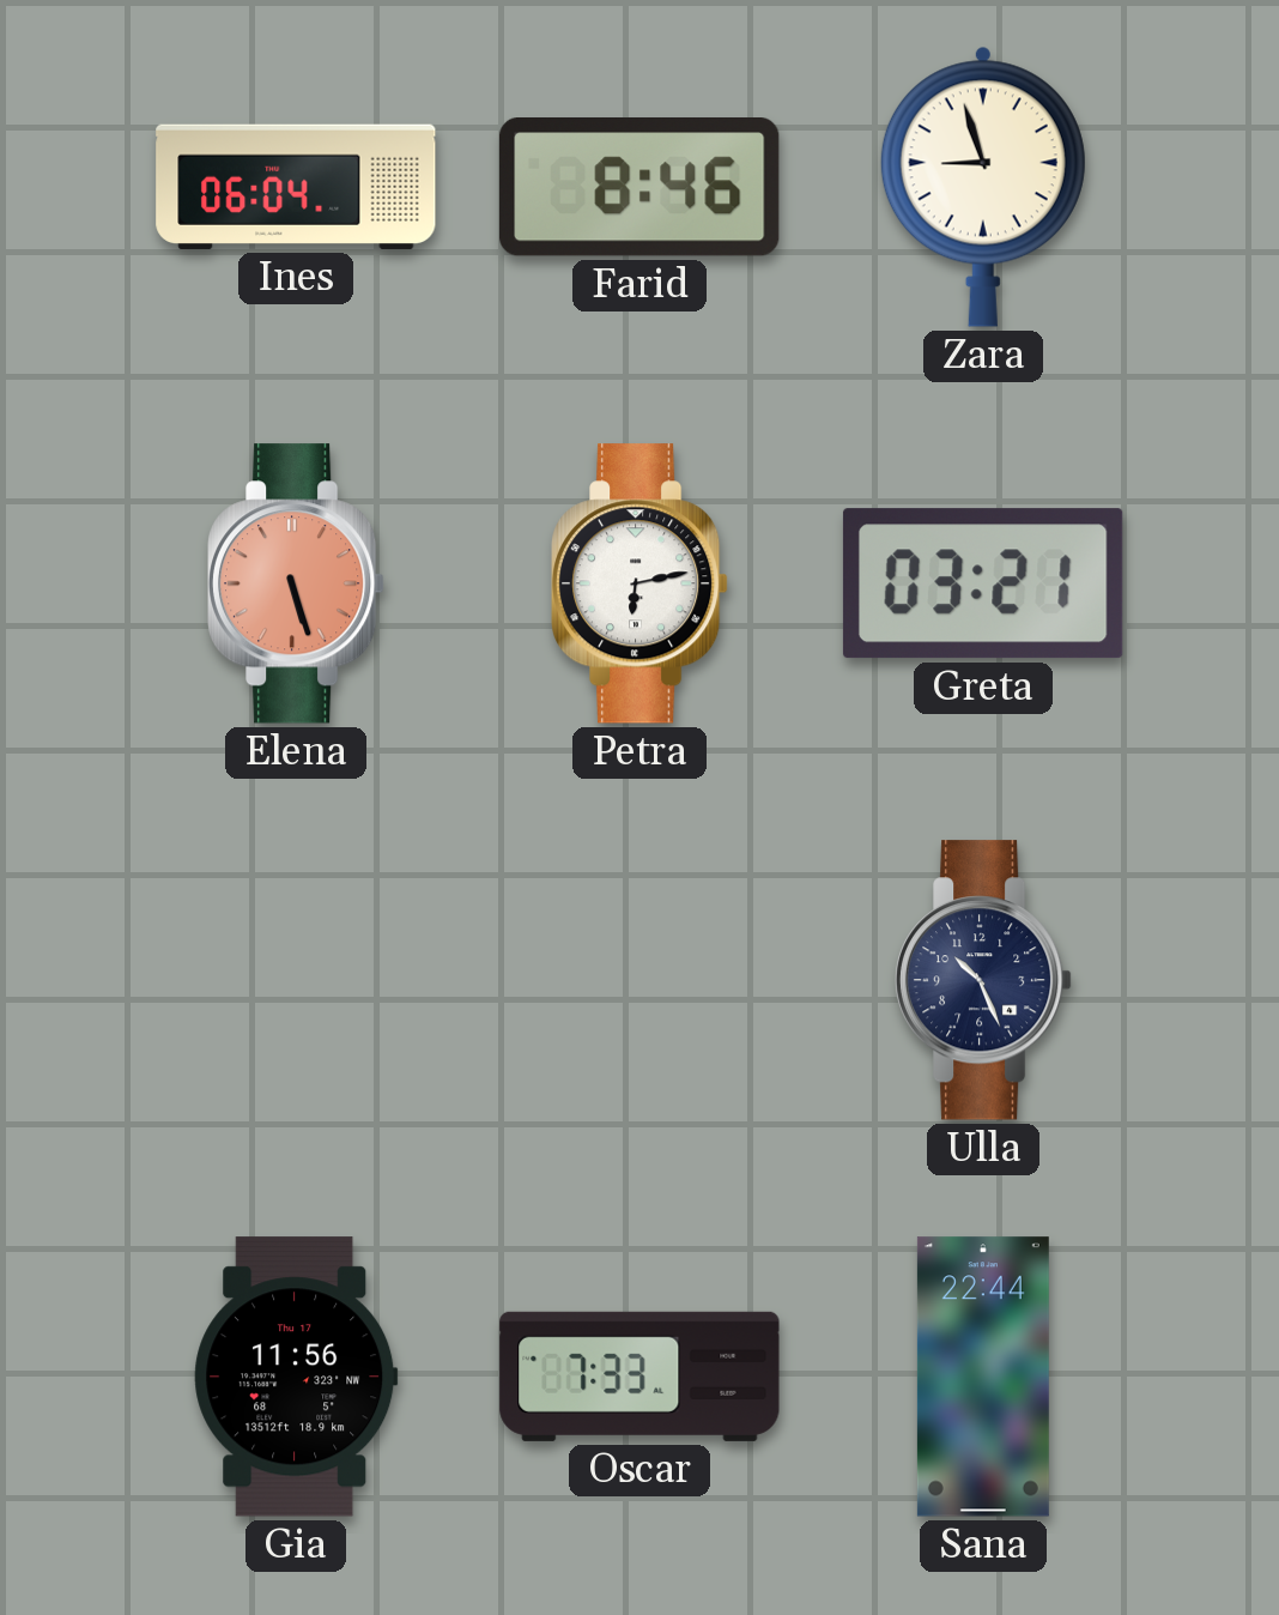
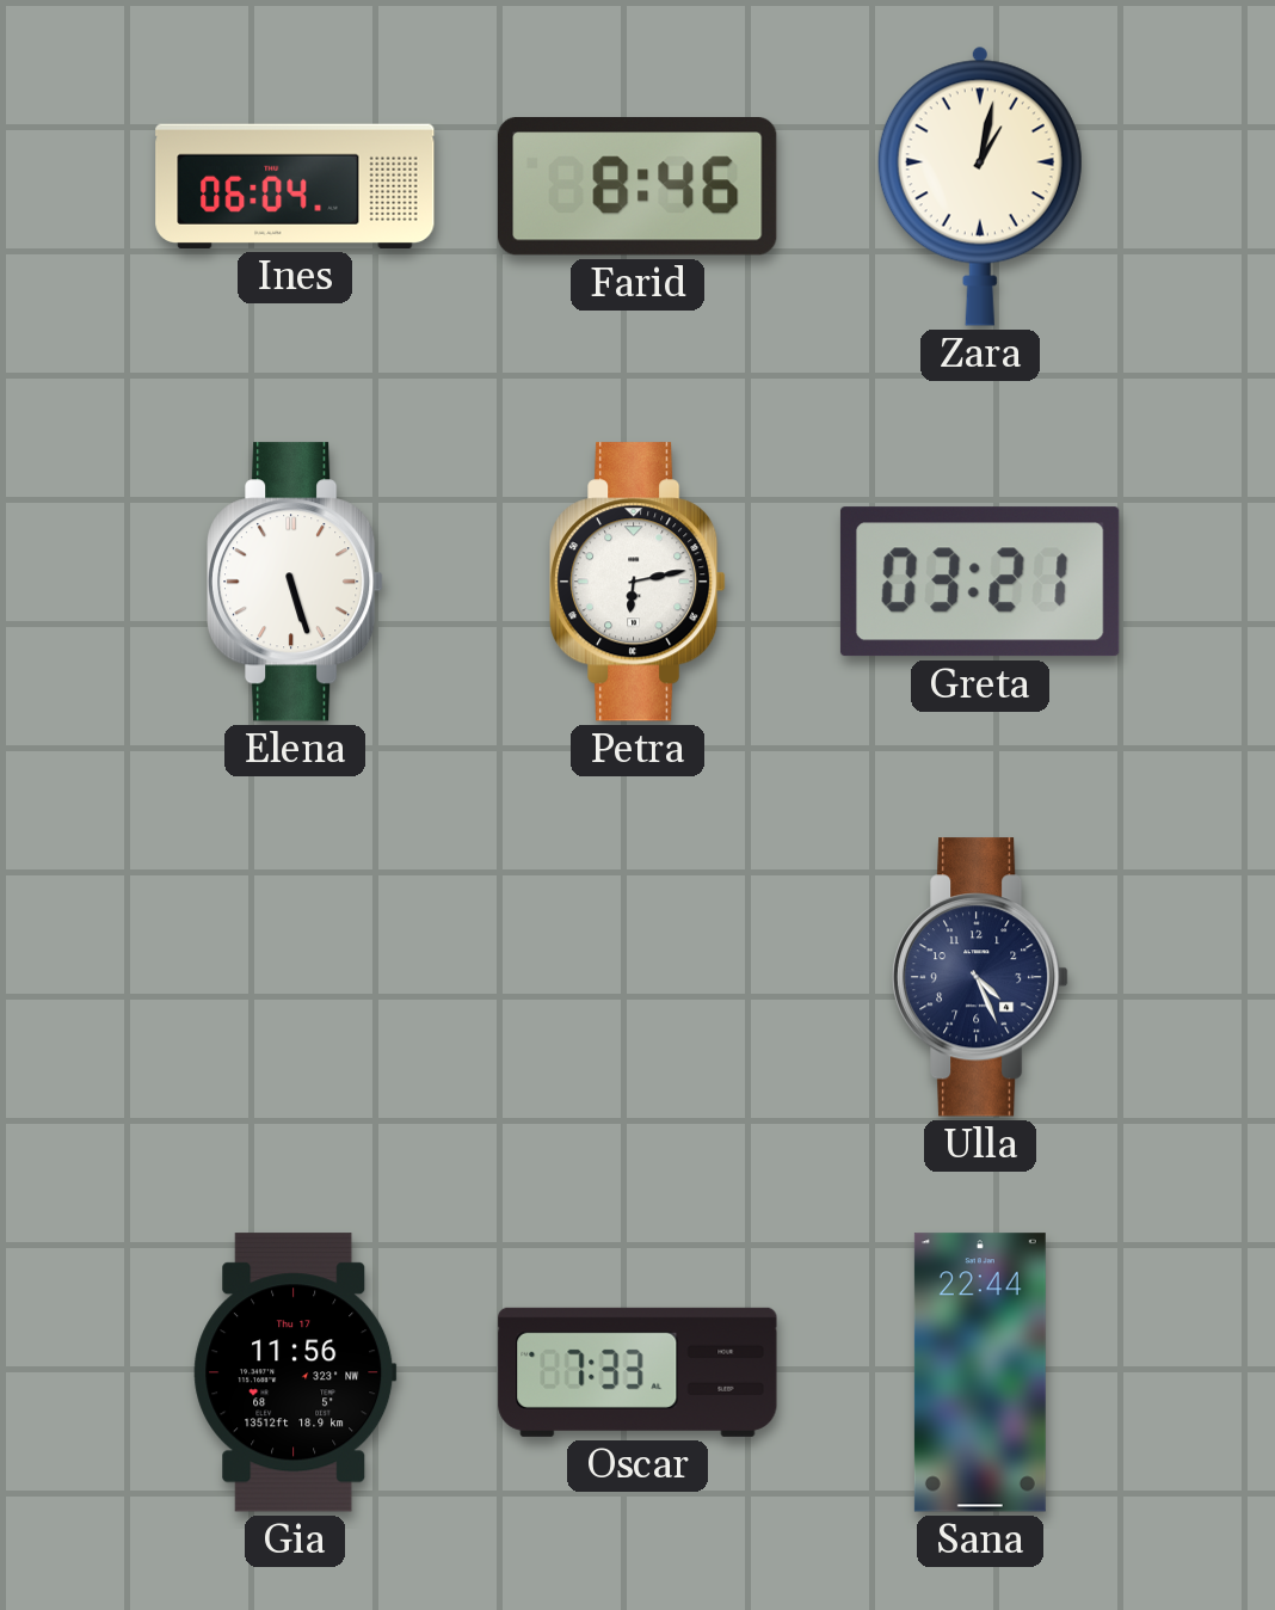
Zara: 8:57 -> 1:02 (980, 186)
Elena dial: salmon -> white (296, 582)
Ulla: 10:26 -> 4:26 (981, 977)
